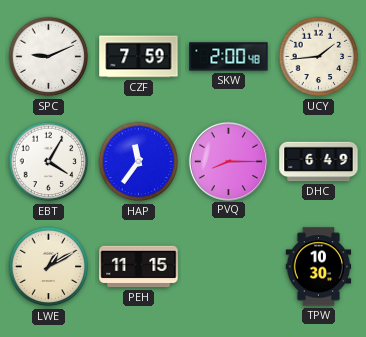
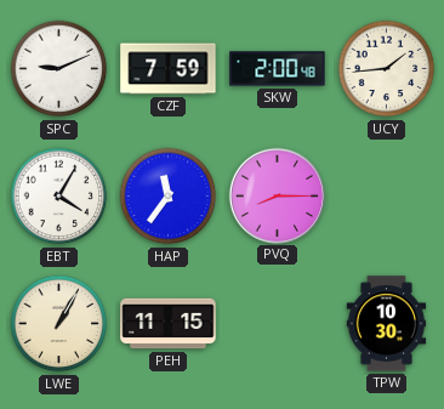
DHC: 6:49 -> none (319, 162)
LWE: 1:10 -> 1:05 (59, 324)
